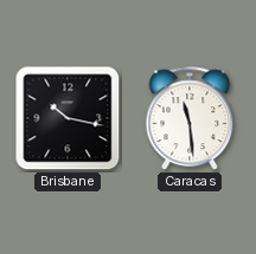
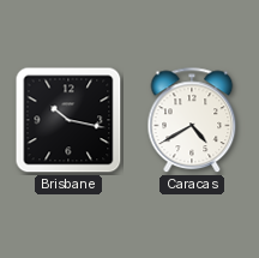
Caracas: 11:29 -> 4:40 (192, 121)
